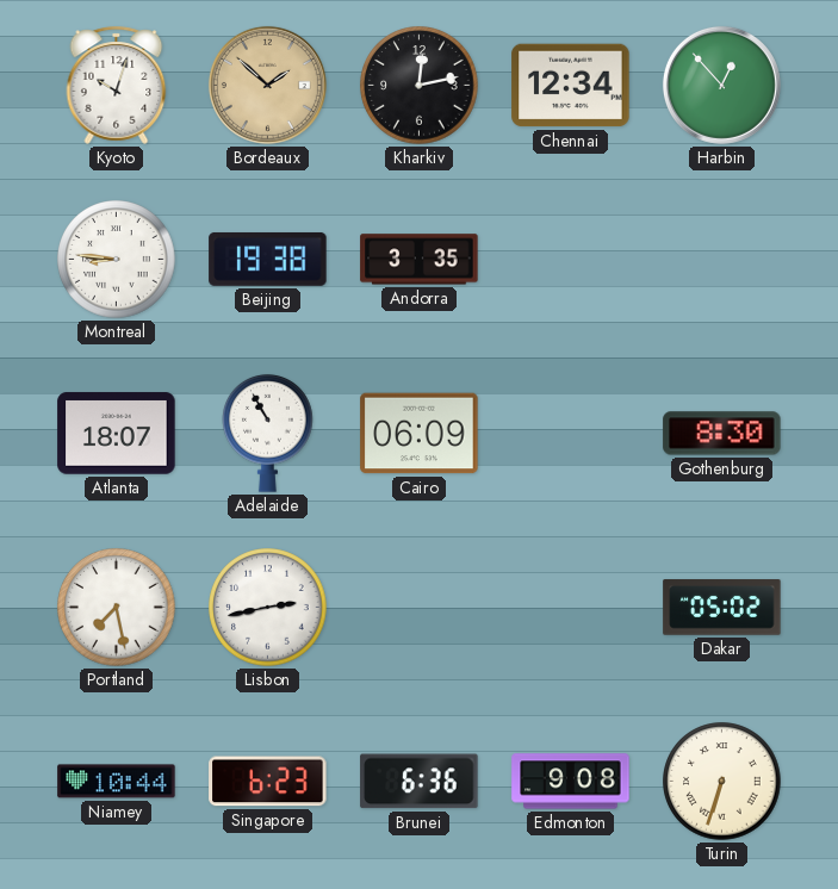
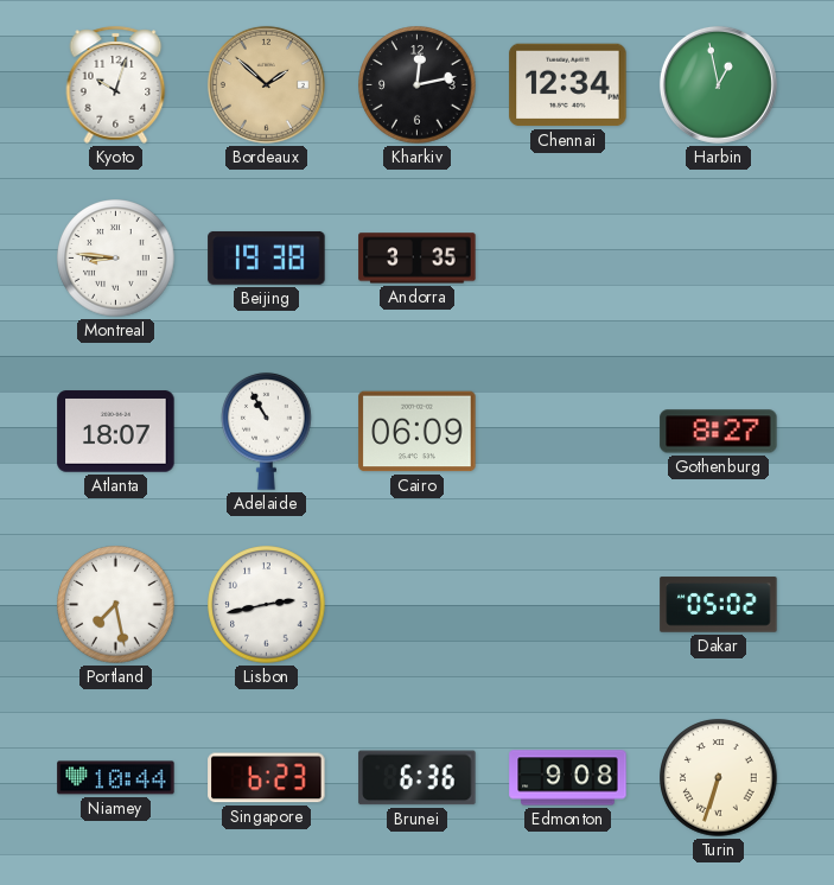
Harbin: 12:53 -> 12:58 (718, 84)
Gothenburg: 8:30 -> 8:27 (719, 432)
